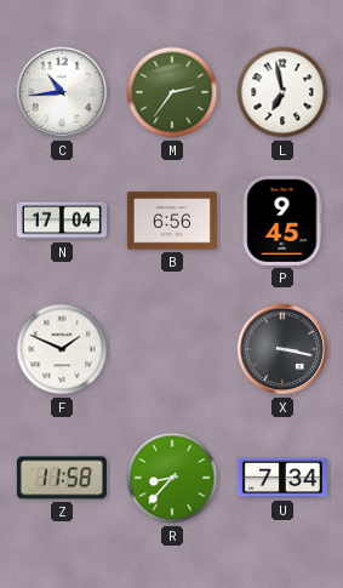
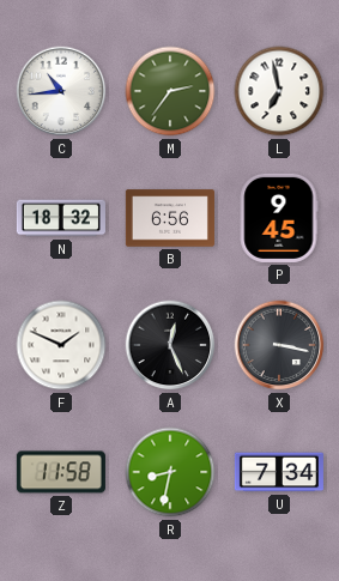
N: 17:04 -> 18:32 (61, 218)
A: none -> 12:26 (170, 345)
R: 8:37 -> 8:32 (170, 472)
